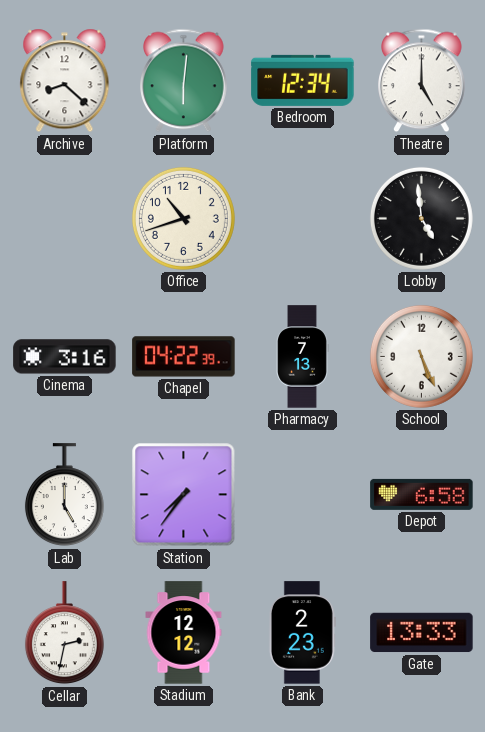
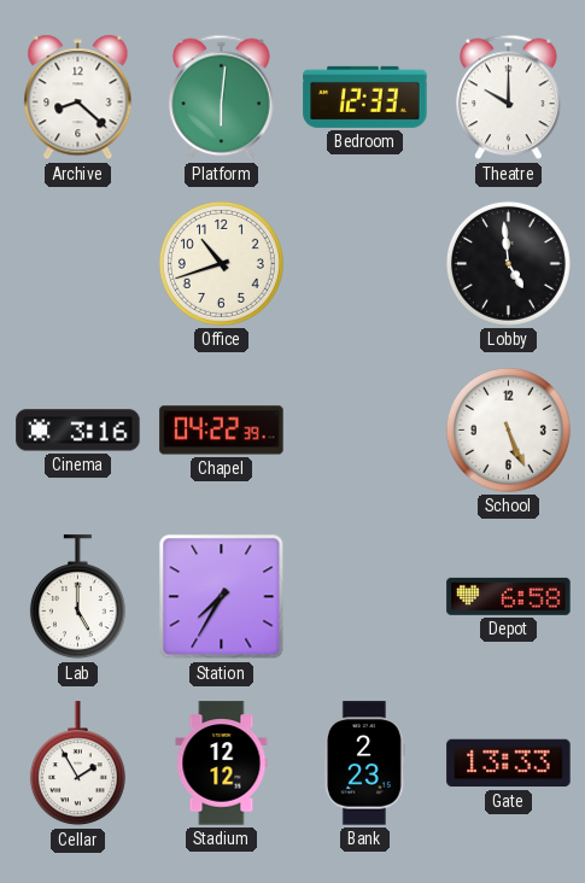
Bedroom: 12:34 -> 12:33 (365, 97)
Theatre: 5:00 -> 10:00 (509, 98)
Pharmacy: 7:13 -> none (302, 357)
Station: 7:36 -> 7:35 (222, 597)
Cellar: 2:32 -> 1:55 (77, 764)
